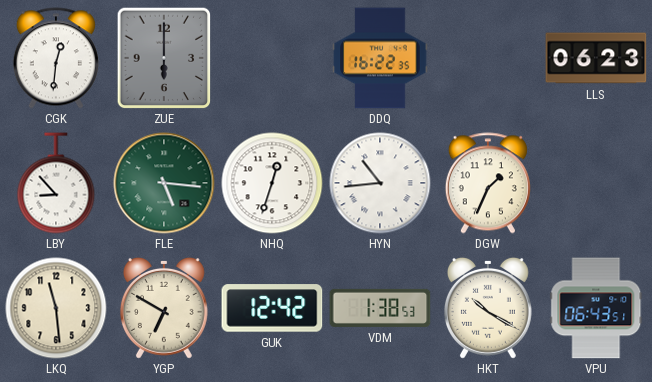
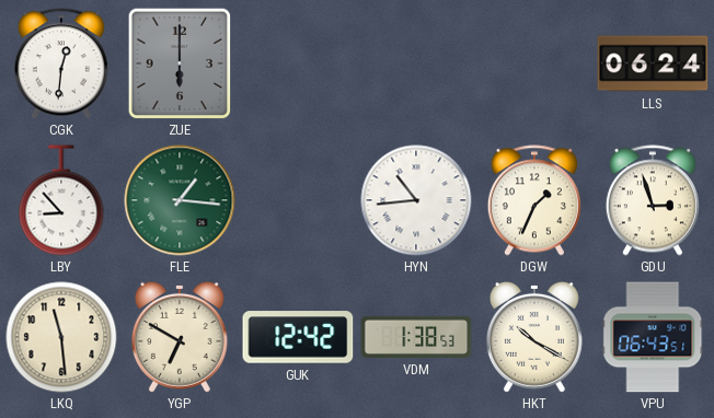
DDQ: 16:22 -> none (380, 58)
LLS: 06:23 -> 06:24 (653, 63)
FLE: 5:16 -> 1:16 (180, 200)
NHQ: 12:33 -> none (272, 183)
GDU: none -> 2:57 (653, 200)
